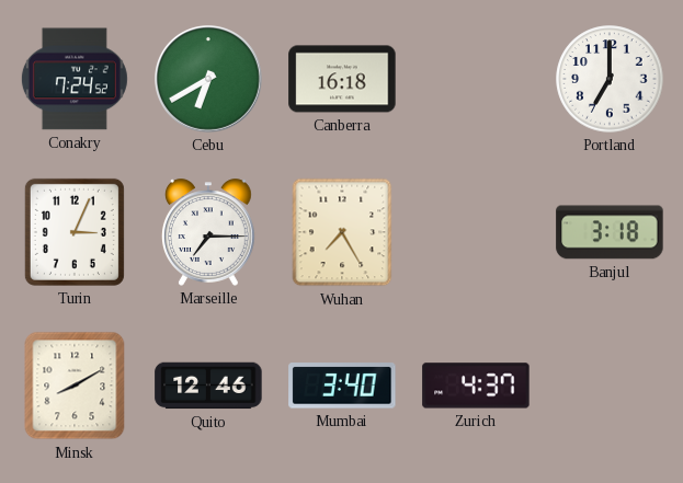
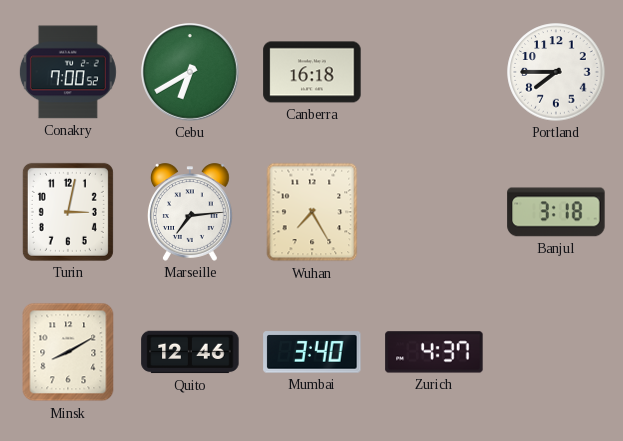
Conakry: 7:24 -> 7:00 (68, 72)
Portland: 7:00 -> 7:45 (556, 72)
Turin: 3:04 -> 3:02 (68, 212)
Marseille: 7:15 -> 7:14 (190, 212)
